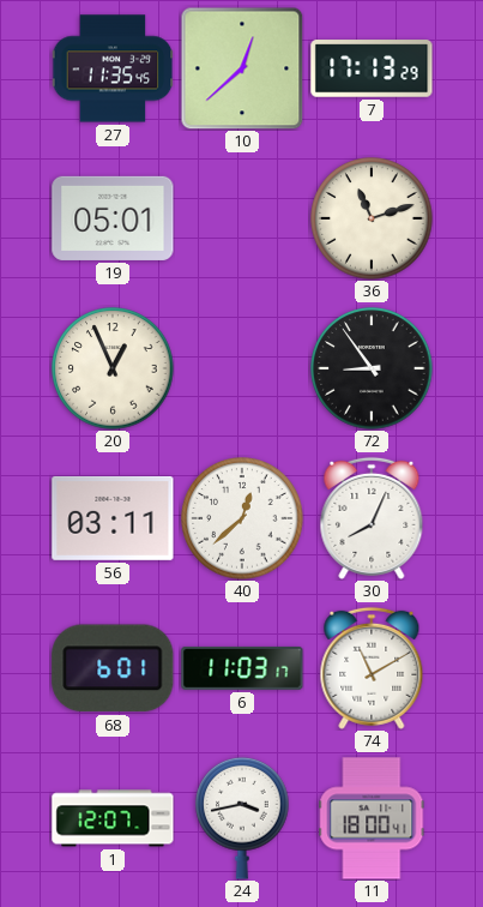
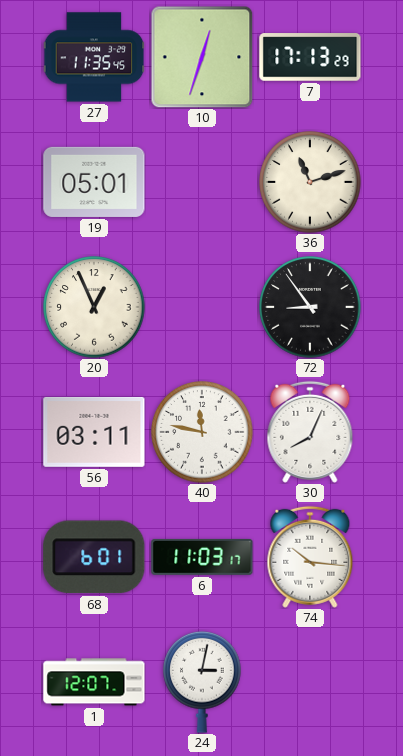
10: 12:38 -> 12:33 (202, 57)
40: 12:38 -> 11:47 (202, 432)
74: 11:10 -> 10:16 (310, 557)
24: 3:43 -> 3:02 (202, 682)
11: 18:00 -> none (372, 818)
